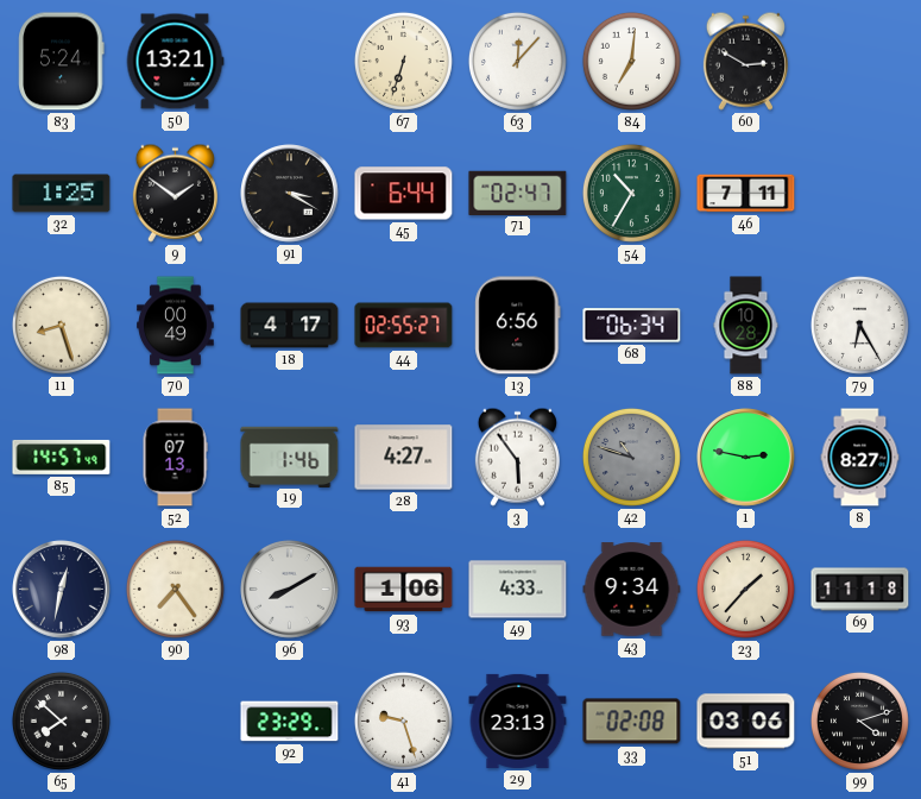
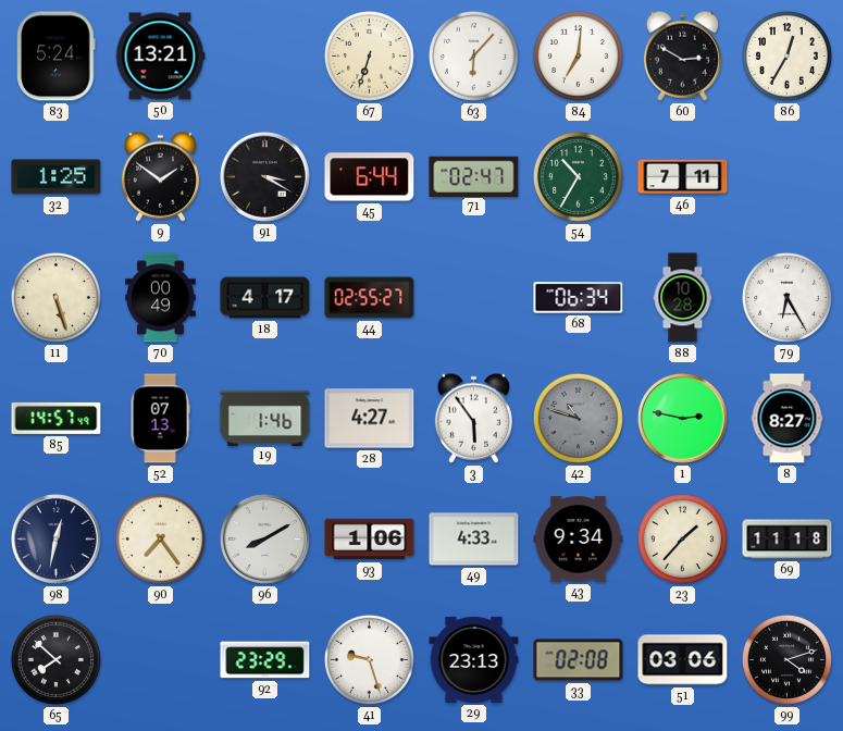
63: 12:07 -> 6:07 (473, 55)
86: none -> 12:35 (786, 55)
11: 8:27 -> 5:27 (55, 297)
13: 6:56 -> none (518, 326)
